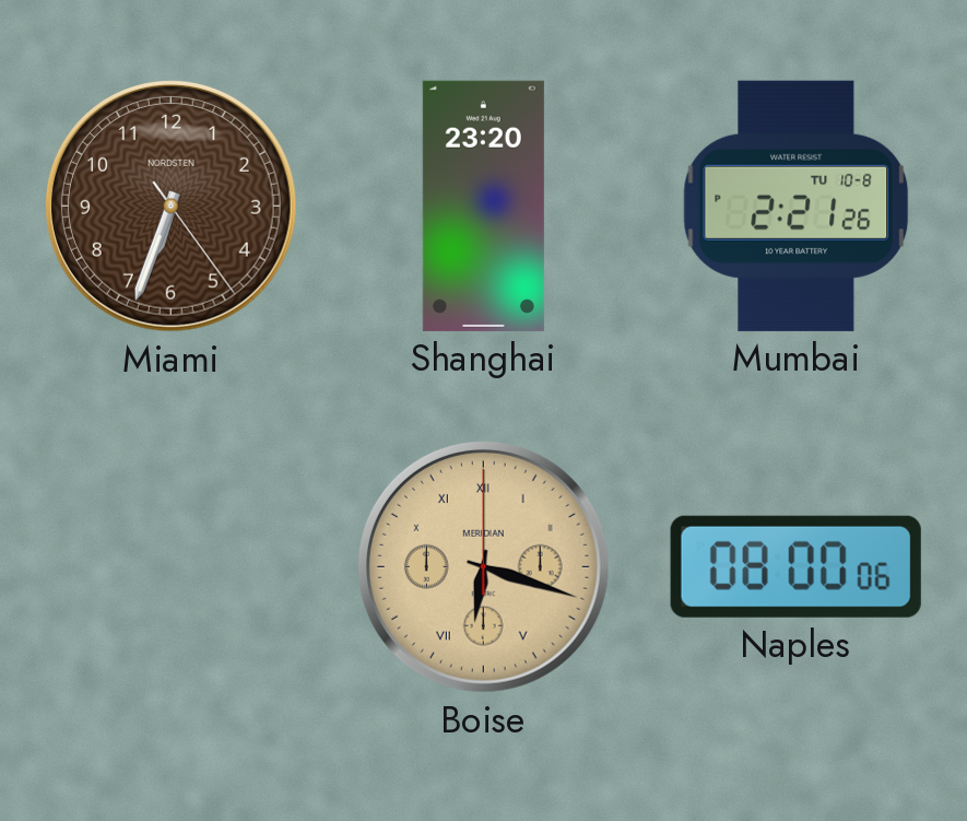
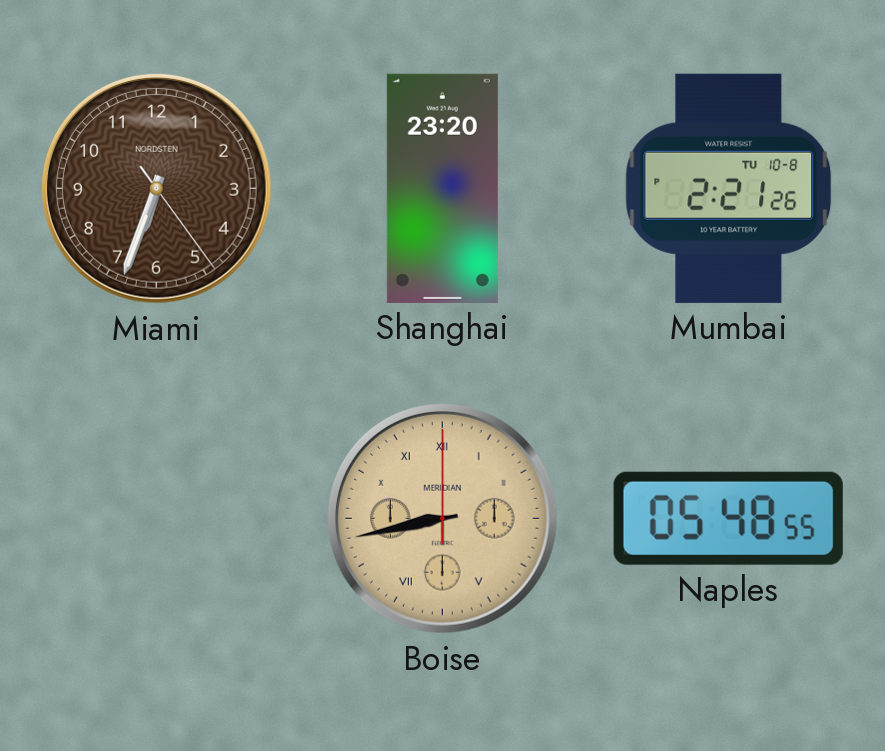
Boise: 6:18 -> 8:43 (442, 518)
Naples: 08:00 -> 05:48 (728, 518)
